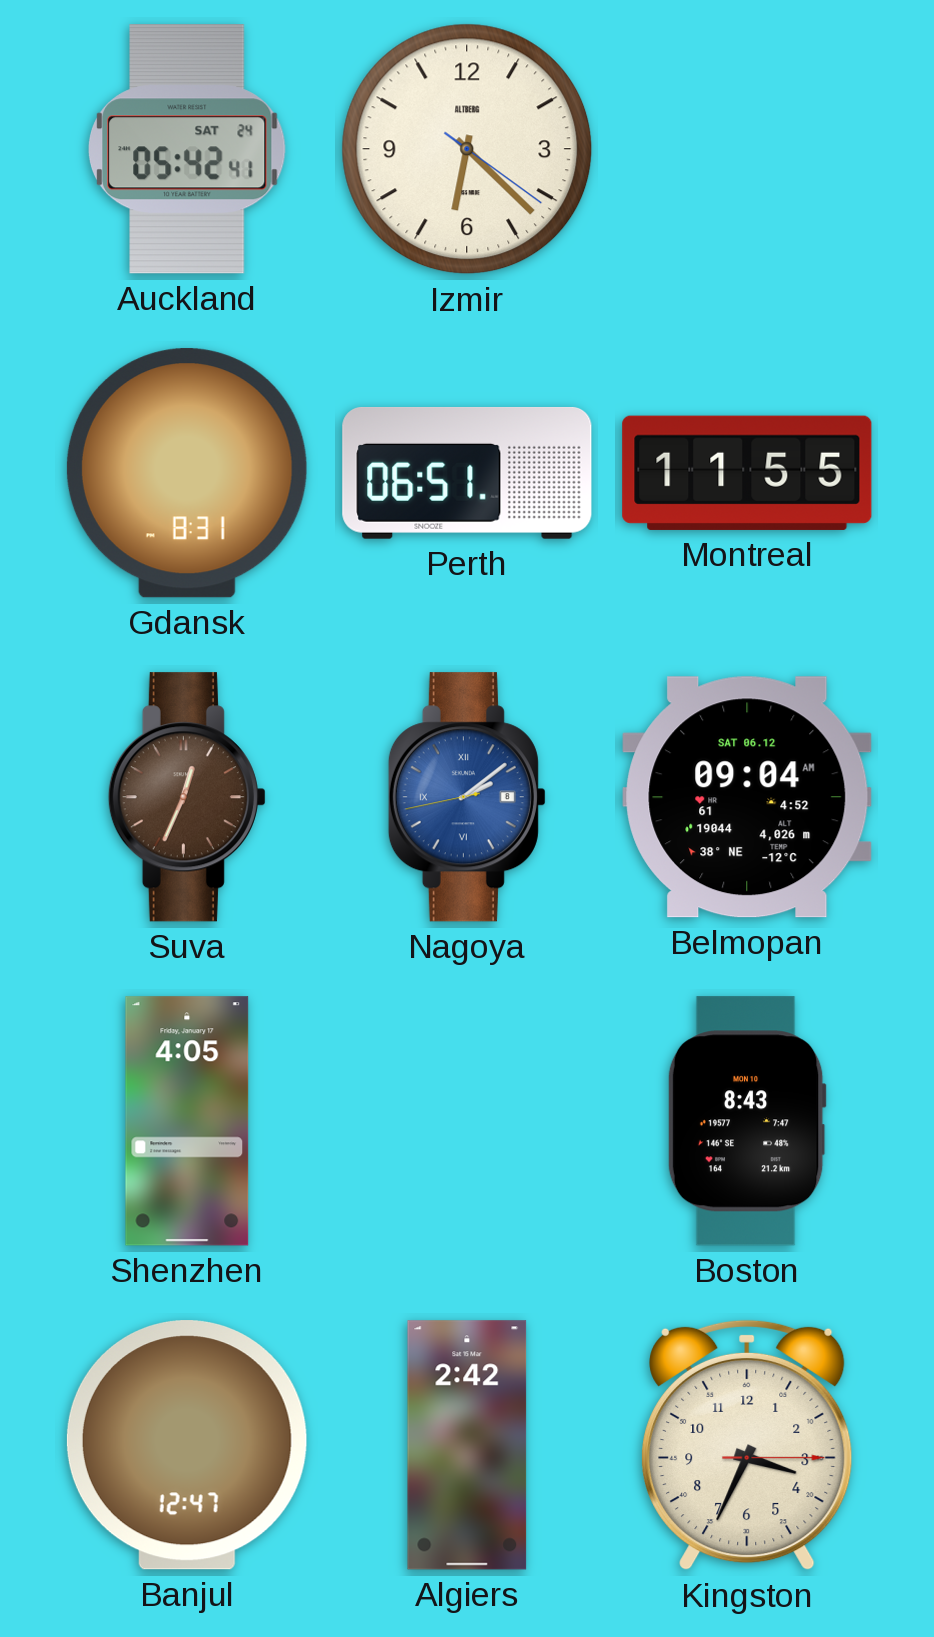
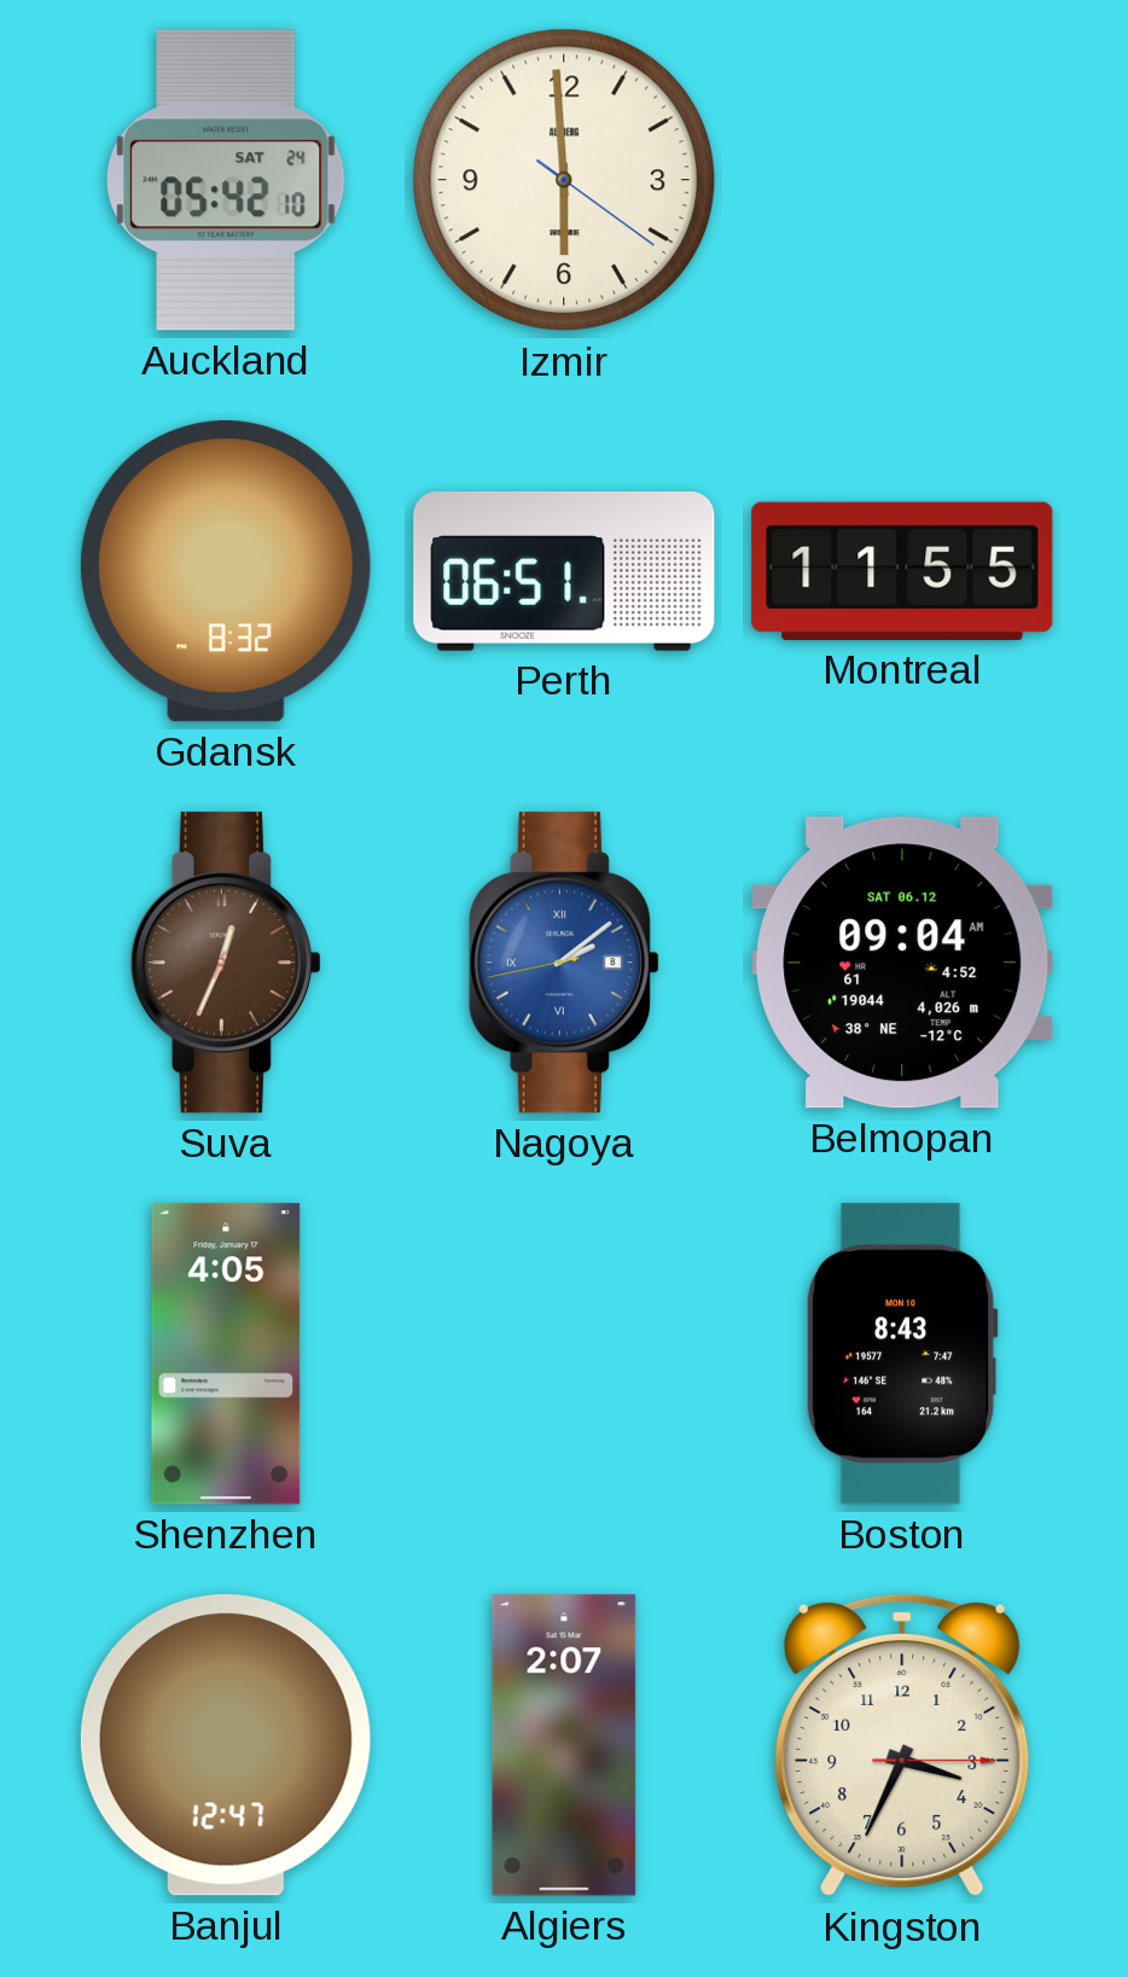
Auckland: 05:42:41 -> 05:42:10 (227, 180)
Izmir: 6:22 -> 5:59 (564, 180)
Gdansk: 8:31 -> 8:32 (226, 571)
Algiers: 2:42 -> 2:07 (564, 1745)
